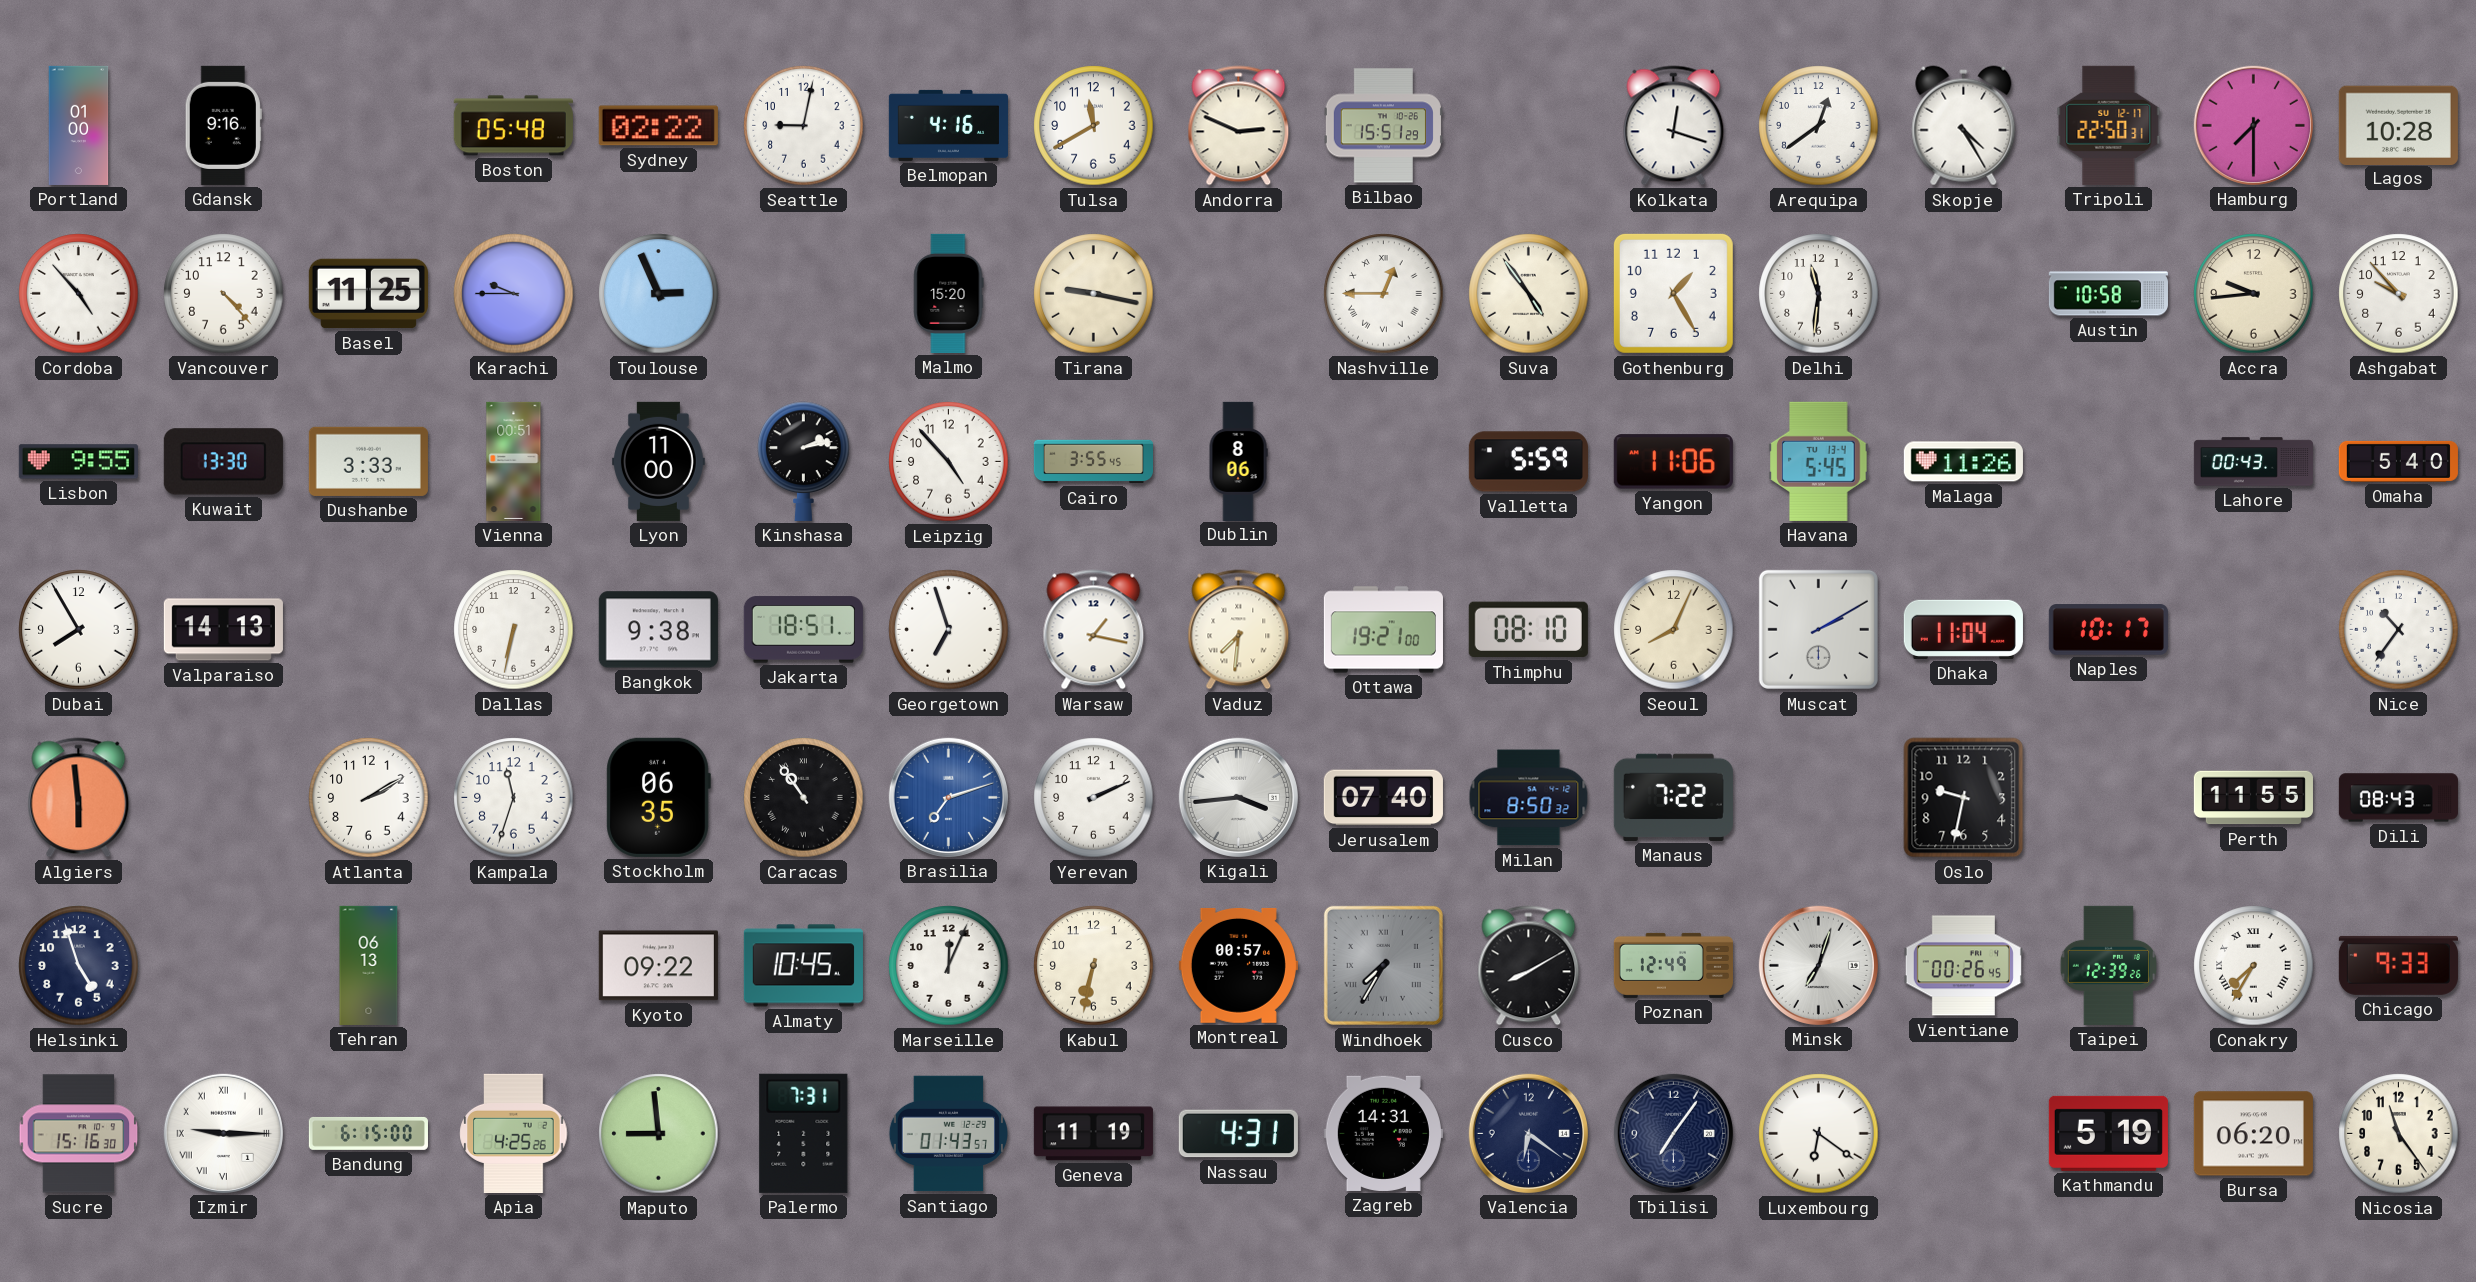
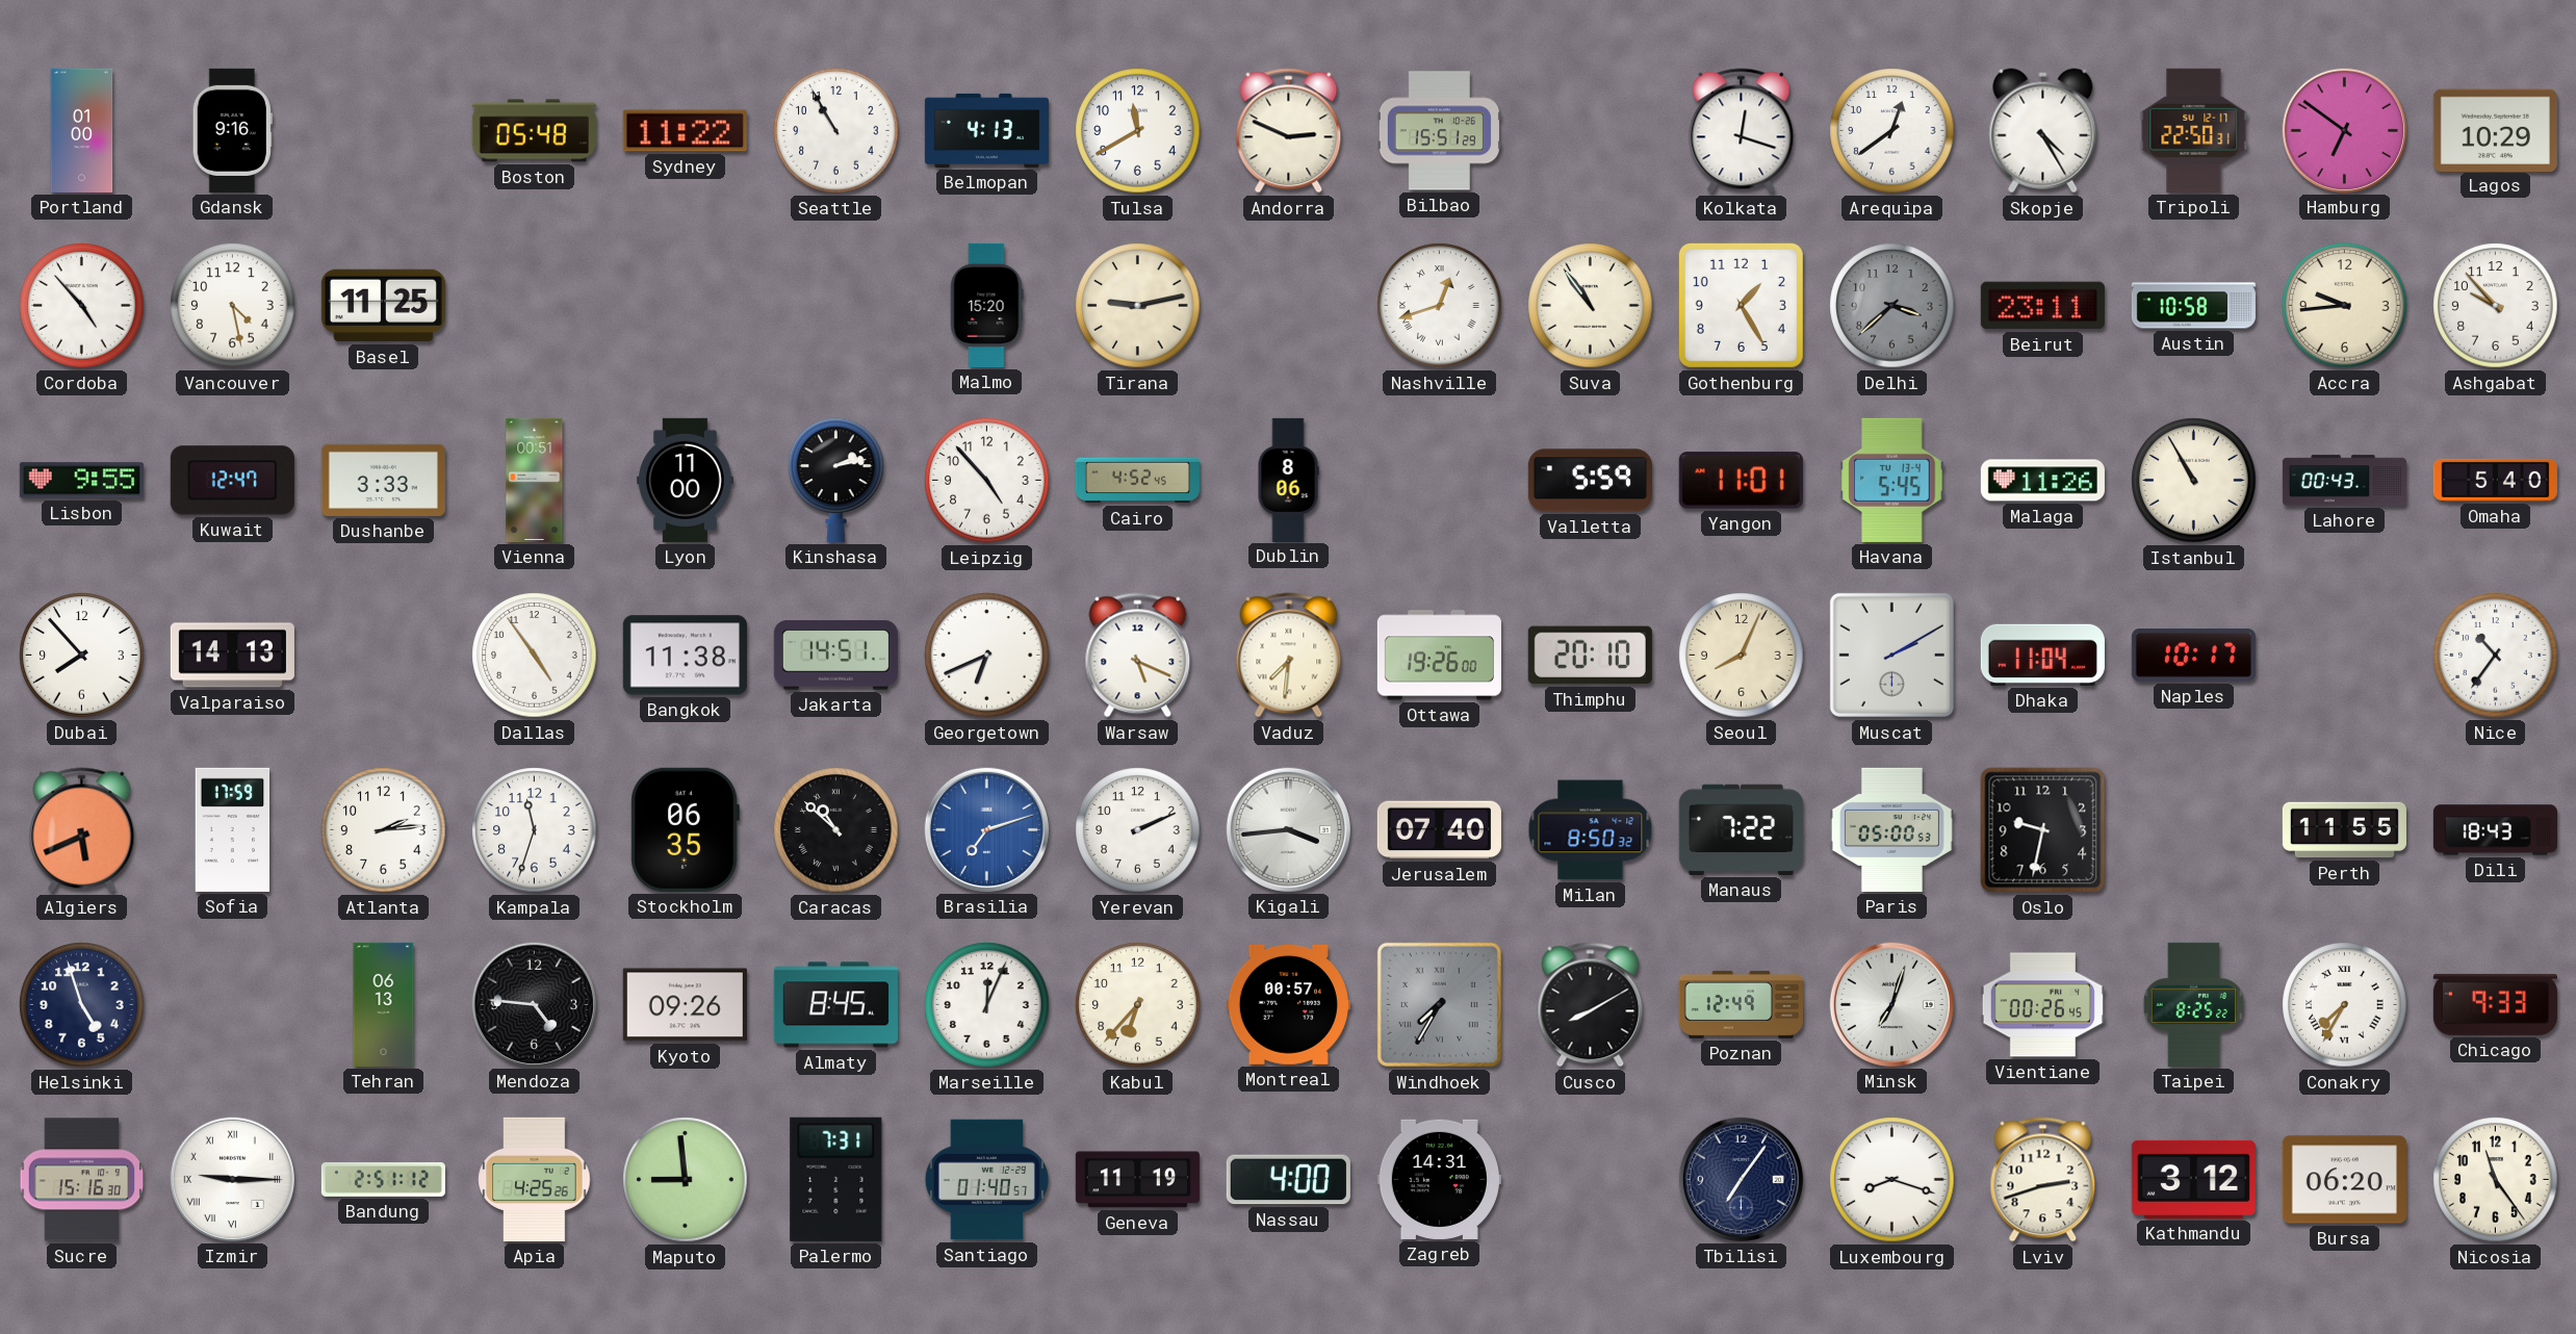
Sydney: 02:22 -> 11:22 (685, 131)
Seattle: 9:02 -> 10:55 (836, 131)
Belmopan: 4:16 -> 4:13 (986, 130)
Hamburg: 7:30 -> 6:51 (2344, 130)
Lagos: 10:28 -> 10:29 (2495, 130)
Vancouver: 4:23 -> 4:28 (233, 306)
Karachi: 9:45 -> none (514, 294)
Toulouse: 2:56 -> none (659, 294)
Tirana: 9:17 -> 9:13 (1138, 306)
Nashville: 12:45 -> 12:42 (1440, 306)
Suva: 4:54 -> 10:54 (1591, 306)
Delhi: 11:31 -> 3:38 (1892, 306)
Delhi dial: white -> grey (1892, 306)
Beirut: none -> 23:11 (2042, 306)
Kuwait: 13:30 -> 12:47 (232, 481)
Cairo: 3:55 -> 4:52 (1137, 481)
Yangon: 11:06 -> 11:01 (1741, 481)
Istanbul: none -> 10:55 (2194, 481)
Dubai: 7:55 -> 7:53 (82, 656)
Dallas: 6:32 -> 4:54 (535, 656)
Bangkok: 9:38 -> 11:38 (685, 656)
Jakarta: 18:51 -> 14:51 (835, 656)
Georgetown: 6:57 -> 6:41 (987, 656)
Warsaw: 1:17 -> 5:19 (1138, 656)
Ottawa: 19:21 -> 19:26 (1439, 656)
Thimphu: 08:10 -> 20:10 (1590, 656)
Algiers: 5:59 -> 5:41 (82, 830)
Sofia: none -> 17:59 (233, 829)
Atlanta: 2:10 -> 2:14 (384, 830)
Caracas: 10:54 -> 10:52 (836, 830)
Paris: none -> 05:00 (1891, 829)
Dili: 08:43 -> 18:43 (2495, 830)
Mendoza: none -> 4:46 (534, 1004)
Kyoto: 09:22 -> 09:26 (685, 1005)
Almaty: 10:45 -> 8:45 (835, 1005)
Kabul: 6:32 -> 6:37 (1138, 1005)
Taipei: 12:39 -> 8:25 (2193, 1004)
Bandung: 6:15 -> 2:51 (383, 1179)
Santiago: 01:43 -> 01:40 (986, 1180)
Nassau: 4:31 -> 4:00 (1288, 1180)
Valencia: 6:21 -> none (1528, 1133)
Luxembourg: 6:21 -> 8:18 (1892, 1180)
Lviv: none -> 2:42 (2043, 1180)
Kathmandu: 5:19 -> 3:12 (2193, 1179)
